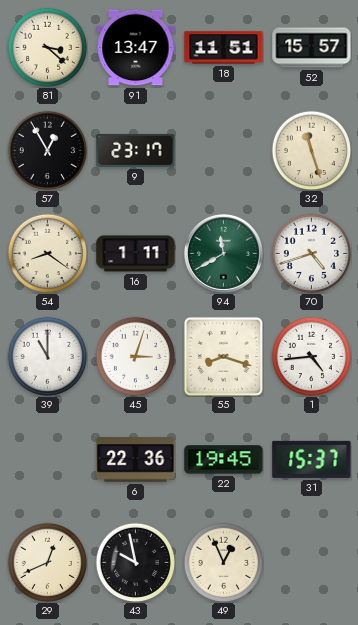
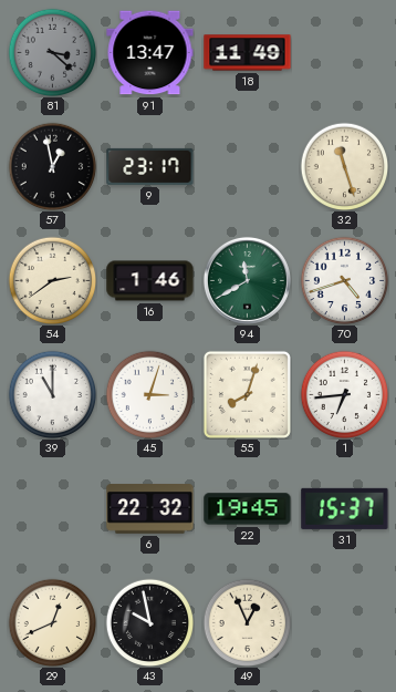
81 dial: cream -> grey (52, 52)
18: 11:51 -> 11:49 (248, 53)
52: 15:57 -> none (312, 48)
57: 12:55 -> 12:58 (52, 166)
54: 8:21 -> 2:39 (52, 280)
16: 1:11 -> 1:46 (150, 281)
55: 8:18 -> 8:03 (247, 394)
1: 4:44 -> 6:44 (344, 394)
6: 22:36 -> 22:32 (150, 509)
